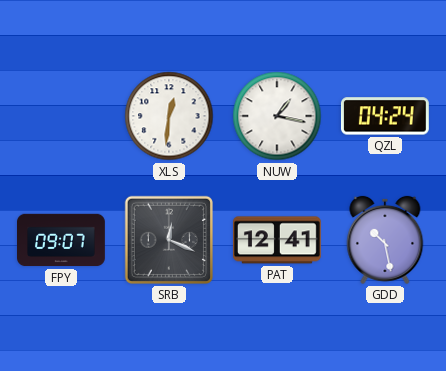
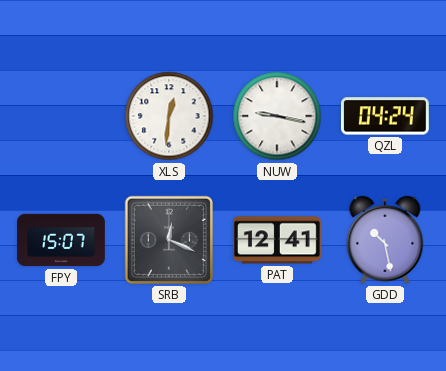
NUW: 1:17 -> 9:17 (277, 116)
FPY: 09:07 -> 15:07 (62, 240)
